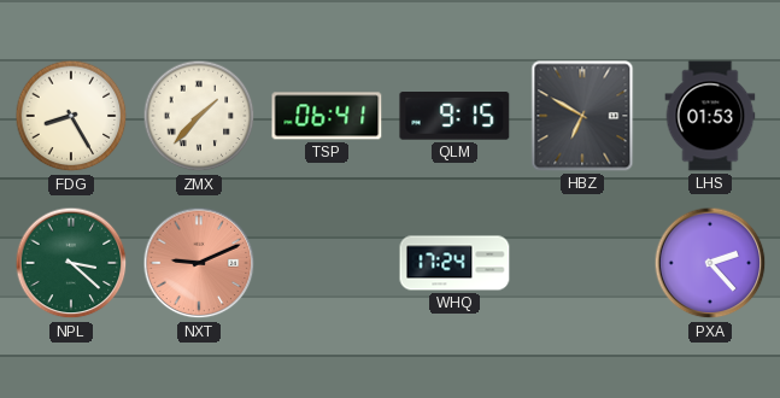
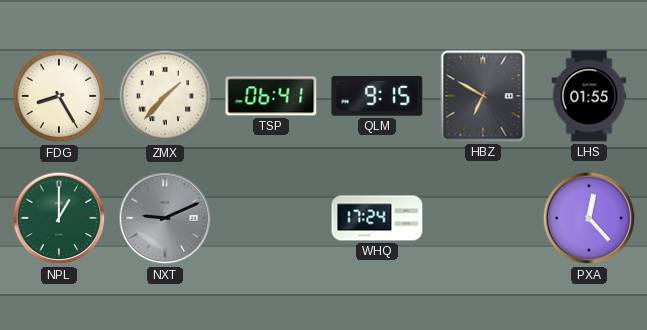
LHS: 01:53 -> 01:55 (589, 96)
NPL: 3:22 -> 1:00 (59, 218)
NXT dial: salmon -> grey (165, 218)
PXA: 2:23 -> 12:23 (589, 218)
